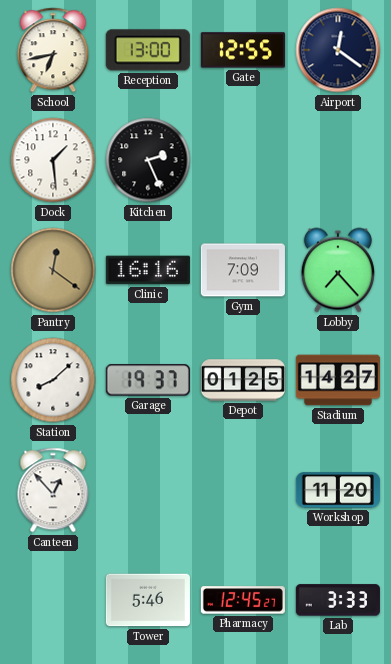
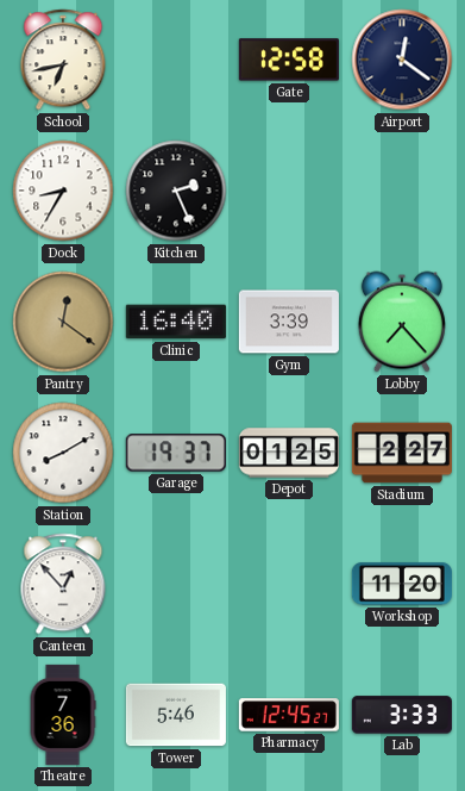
Reception: 13:00 -> none (148, 50)
Gate: 12:55 -> 12:58 (289, 60)
Dock: 1:29 -> 8:35 (63, 191)
Clinic: 16:16 -> 16:40 (176, 322)
Gym: 7:09 -> 3:39 (289, 322)
Station: 8:08 -> 8:10 (63, 453)
Stadium: 14:27 -> 2:27 (402, 453)
Theatre: none -> 7:36 (63, 715)
